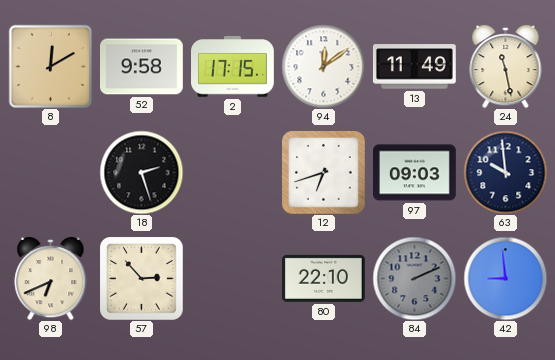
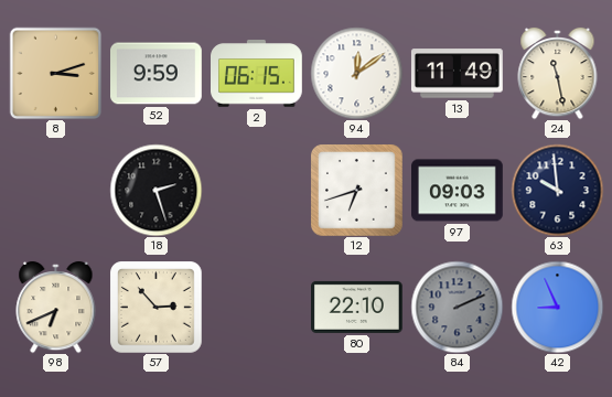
8: 12:10 -> 3:12 (55, 73)
52: 9:58 -> 9:59 (157, 74)
2: 17:15 -> 06:15 (257, 74)
42: 8:59 -> 8:56 (557, 307)
